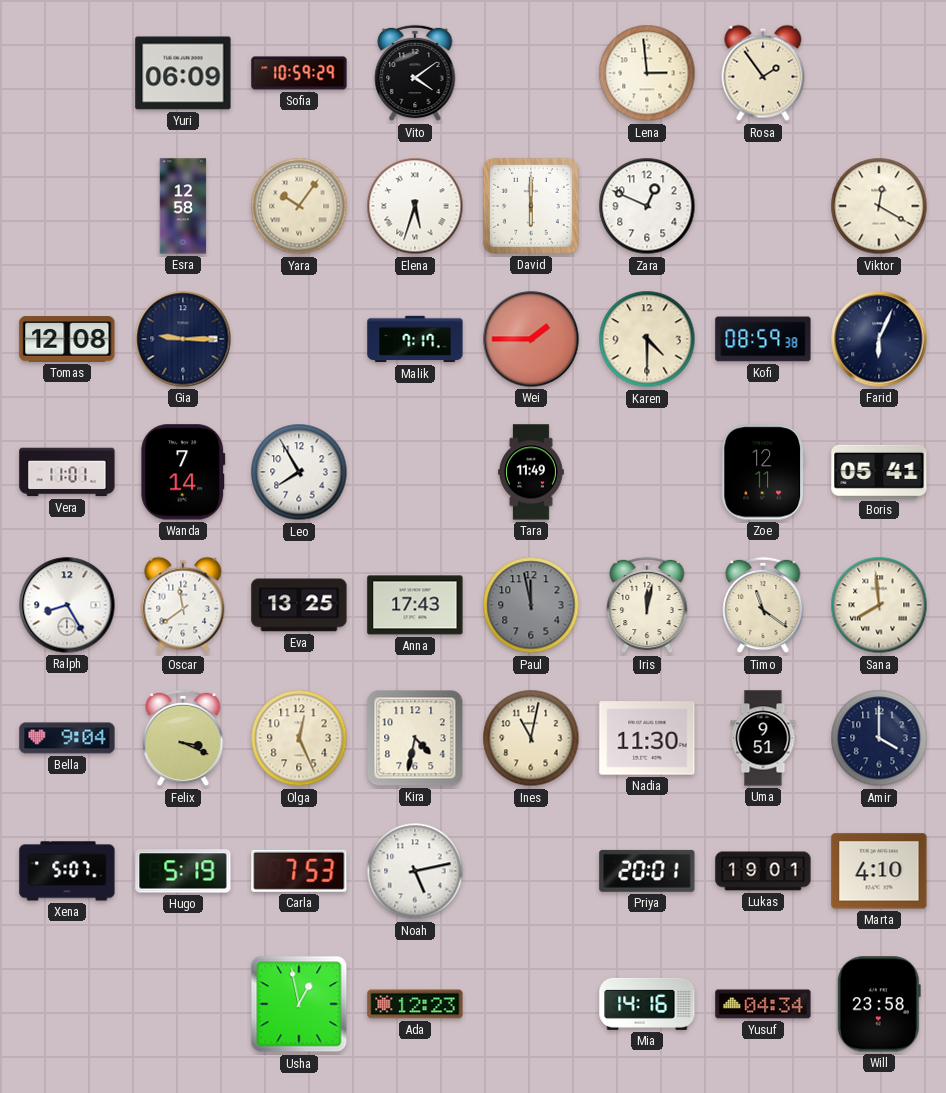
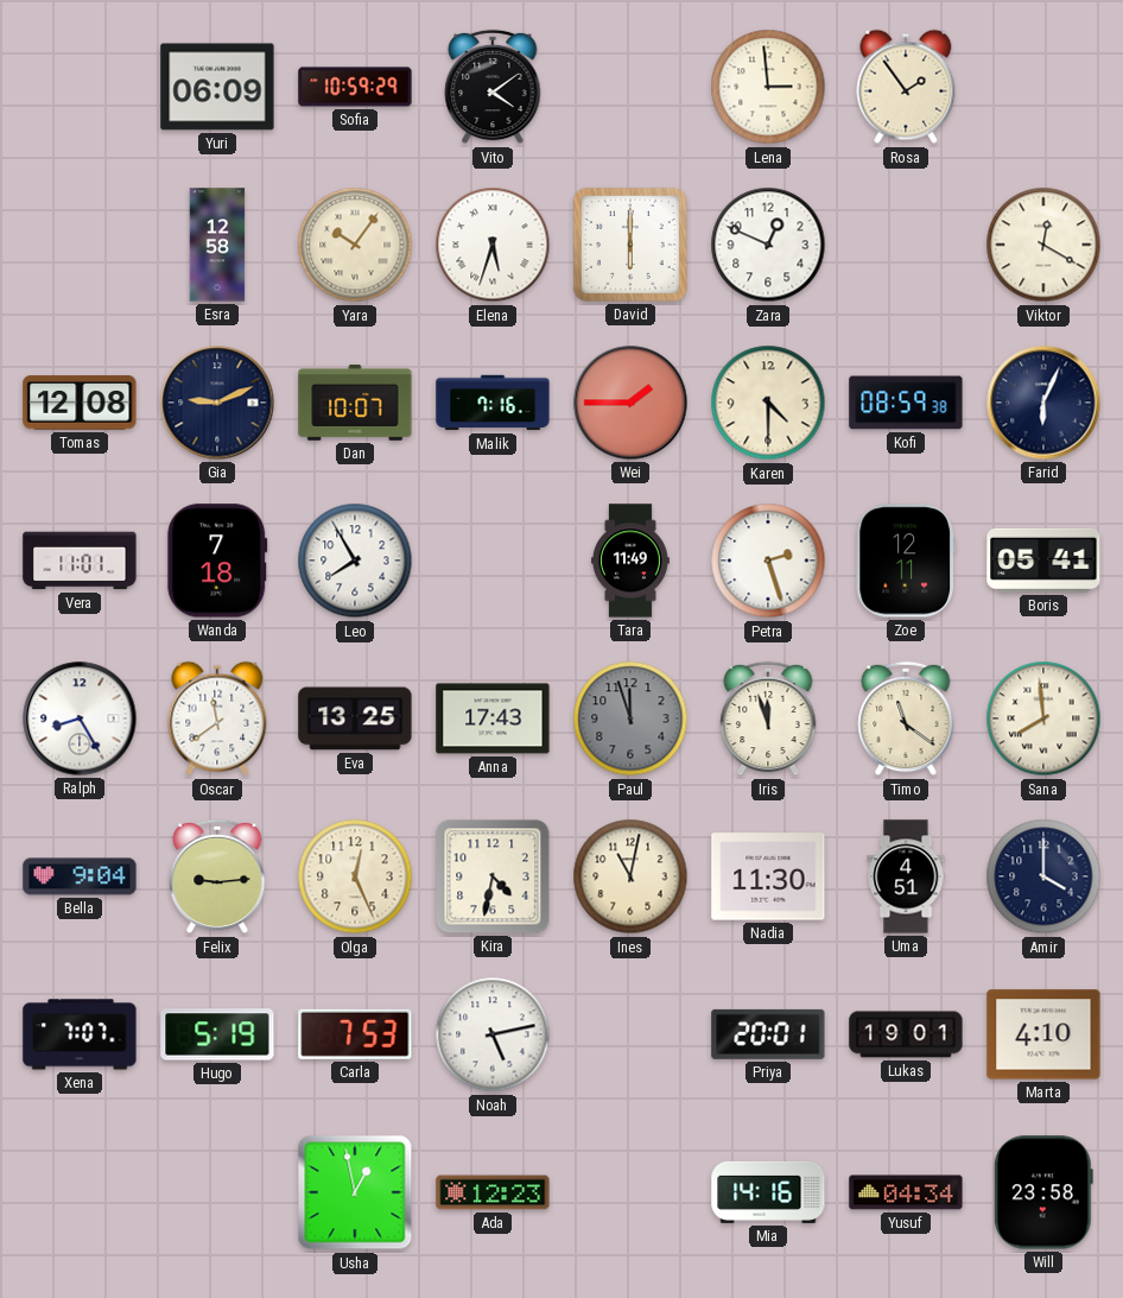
Gia: 9:15 -> 9:11 (217, 403)
Dan: none -> 10:07 (355, 404)
Malik: 7:17 -> 7:16 (493, 403)
Wanda: 7:14 -> 7:18 (217, 561)
Petra: none -> 2:27 (768, 561)
Paul: 11:58 -> 11:57 (630, 718)
Iris: 12:02 -> 11:57 (768, 718)
Felix: 3:19 -> 9:14 (217, 876)
Uma: 9:51 -> 4:51 (906, 876)
Xena: 5:07 -> 7:07 (80, 1034)
